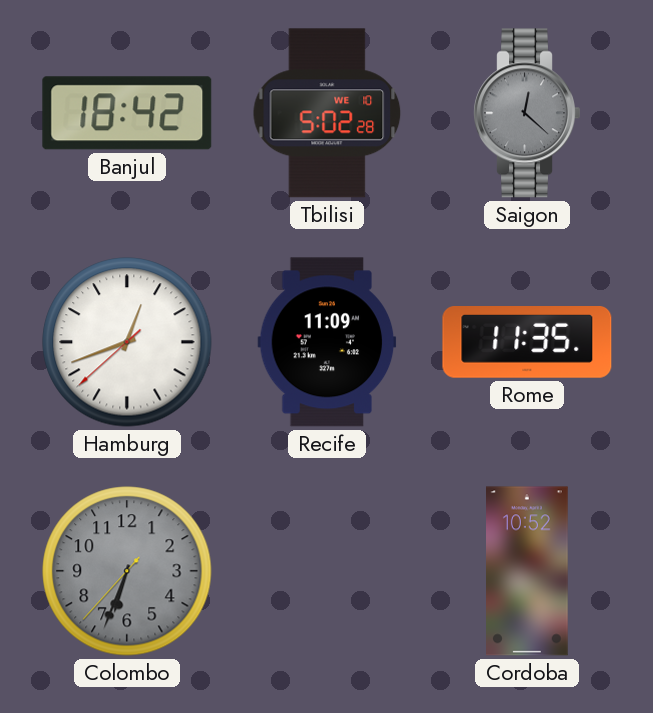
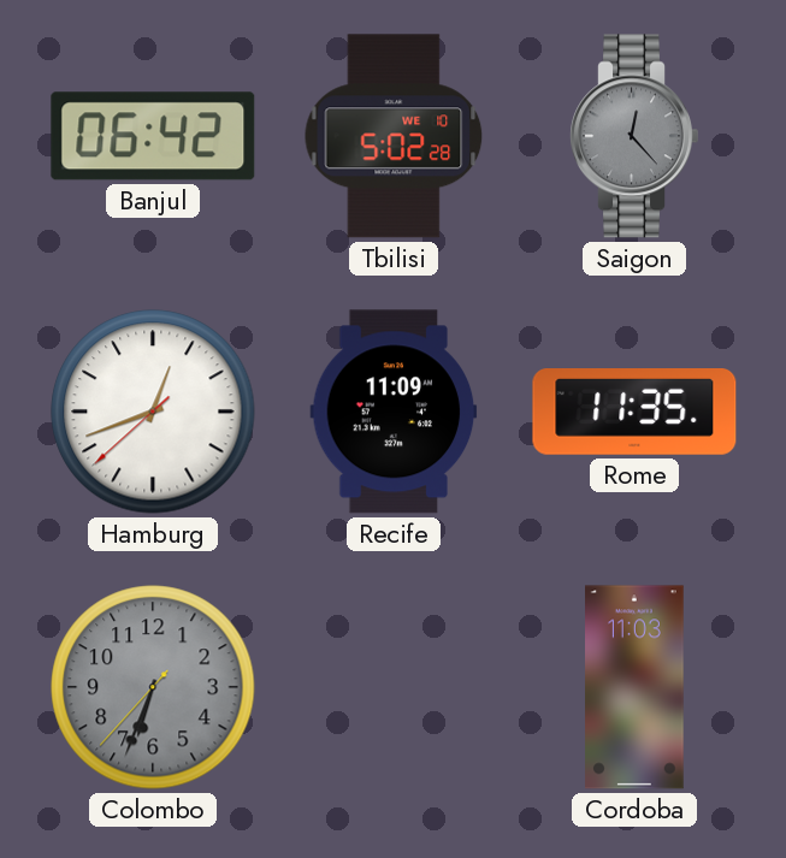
Banjul: 18:42 -> 06:42 (153, 136)
Saigon: 12:22 -> 12:23 (633, 136)
Cordoba: 10:52 -> 11:03 (636, 687)
